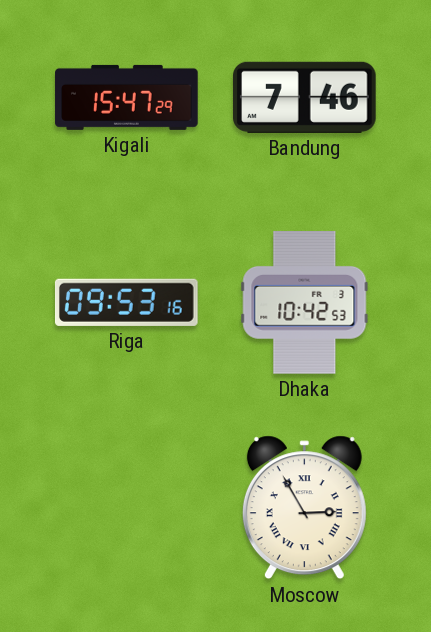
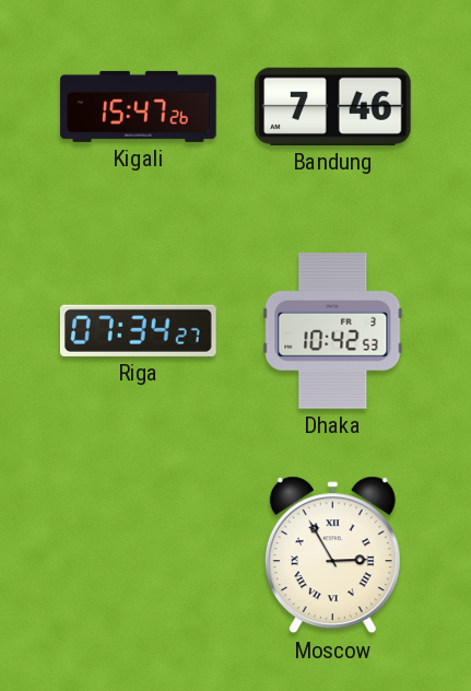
Kigali: 15:47:29 -> 15:47:26 (139, 106)
Riga: 09:53 -> 07:34 (139, 330)
